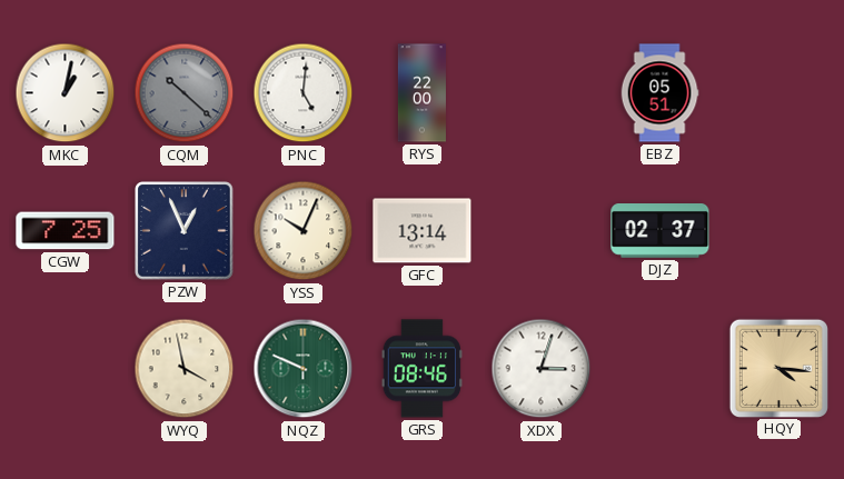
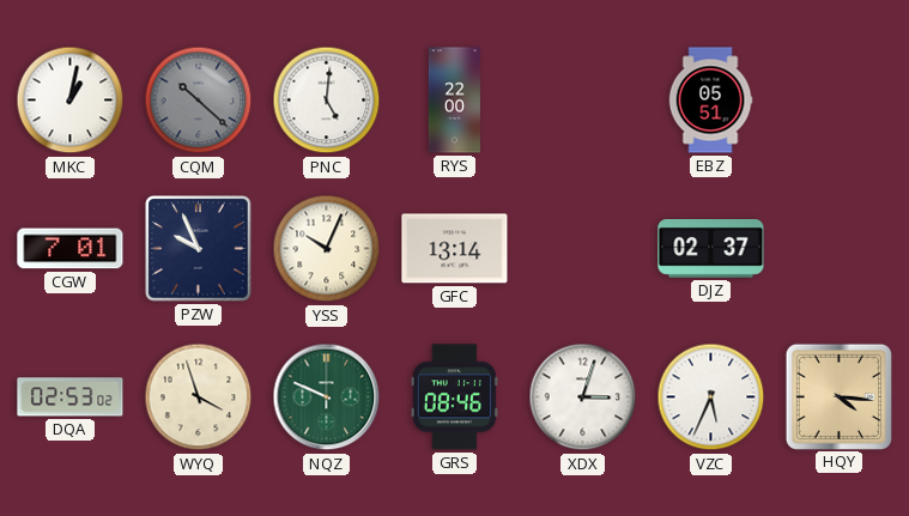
CGW: 7:25 -> 7:01 (71, 249)
PZW: 12:56 -> 9:56 (199, 249)
DQA: none -> 02:53 (71, 397)
WYQ: 3:58 -> 3:57 (199, 397)
VZC: none -> 5:34 (711, 397)
